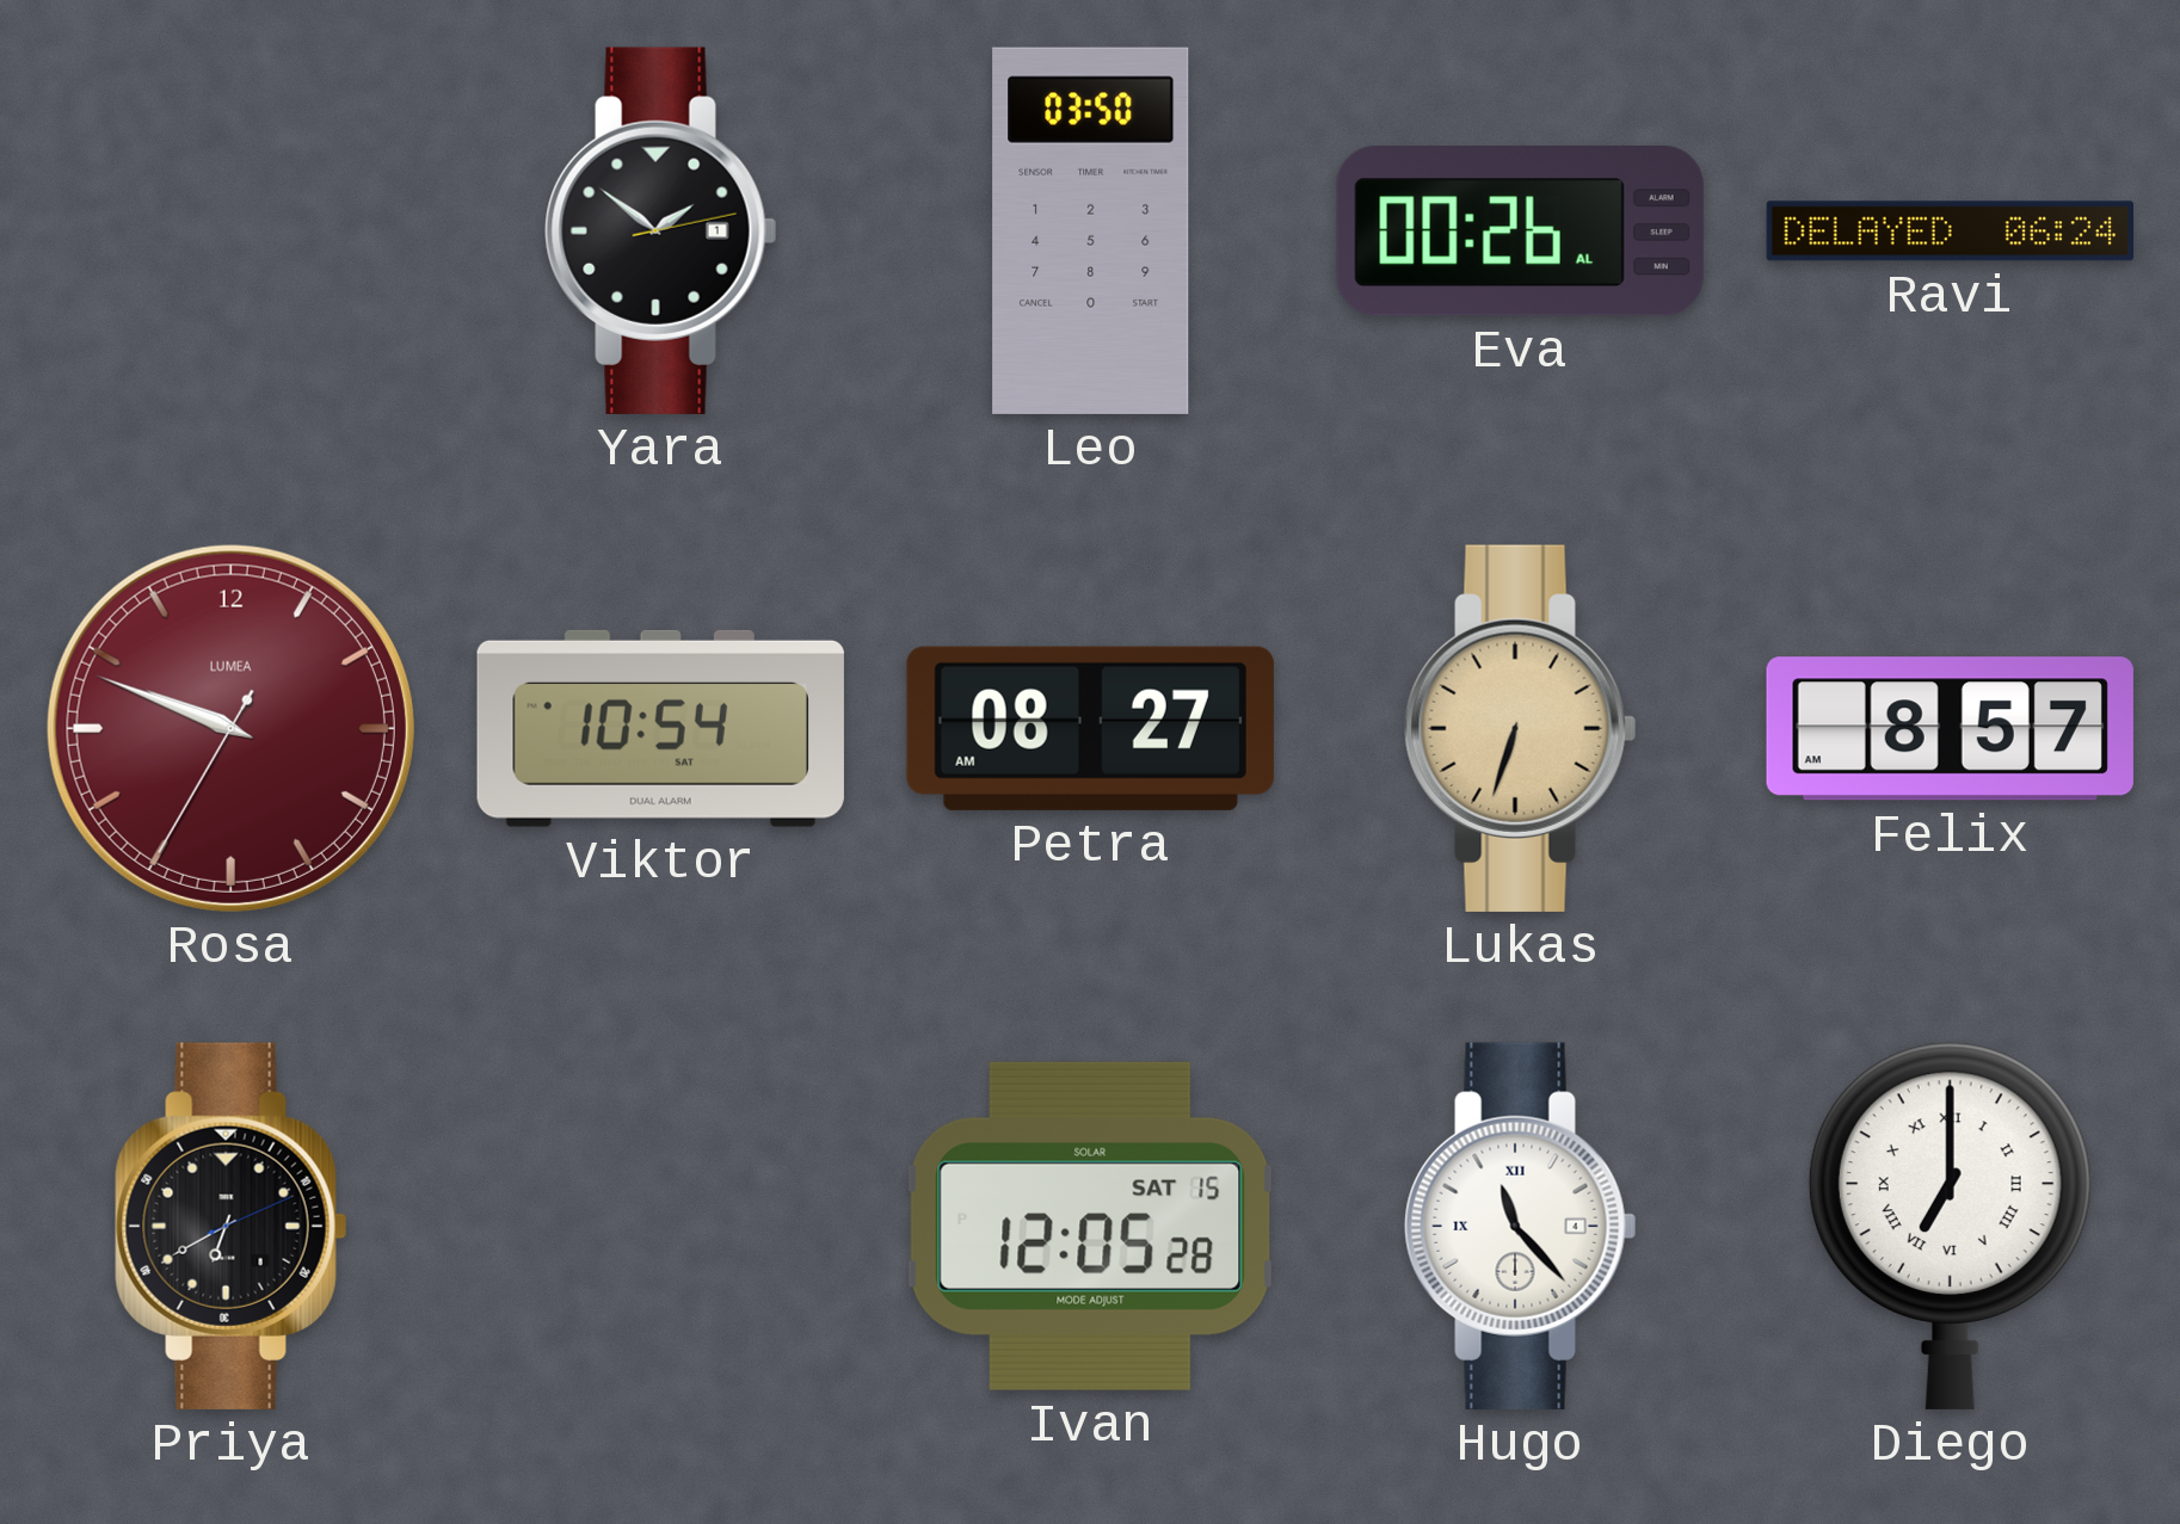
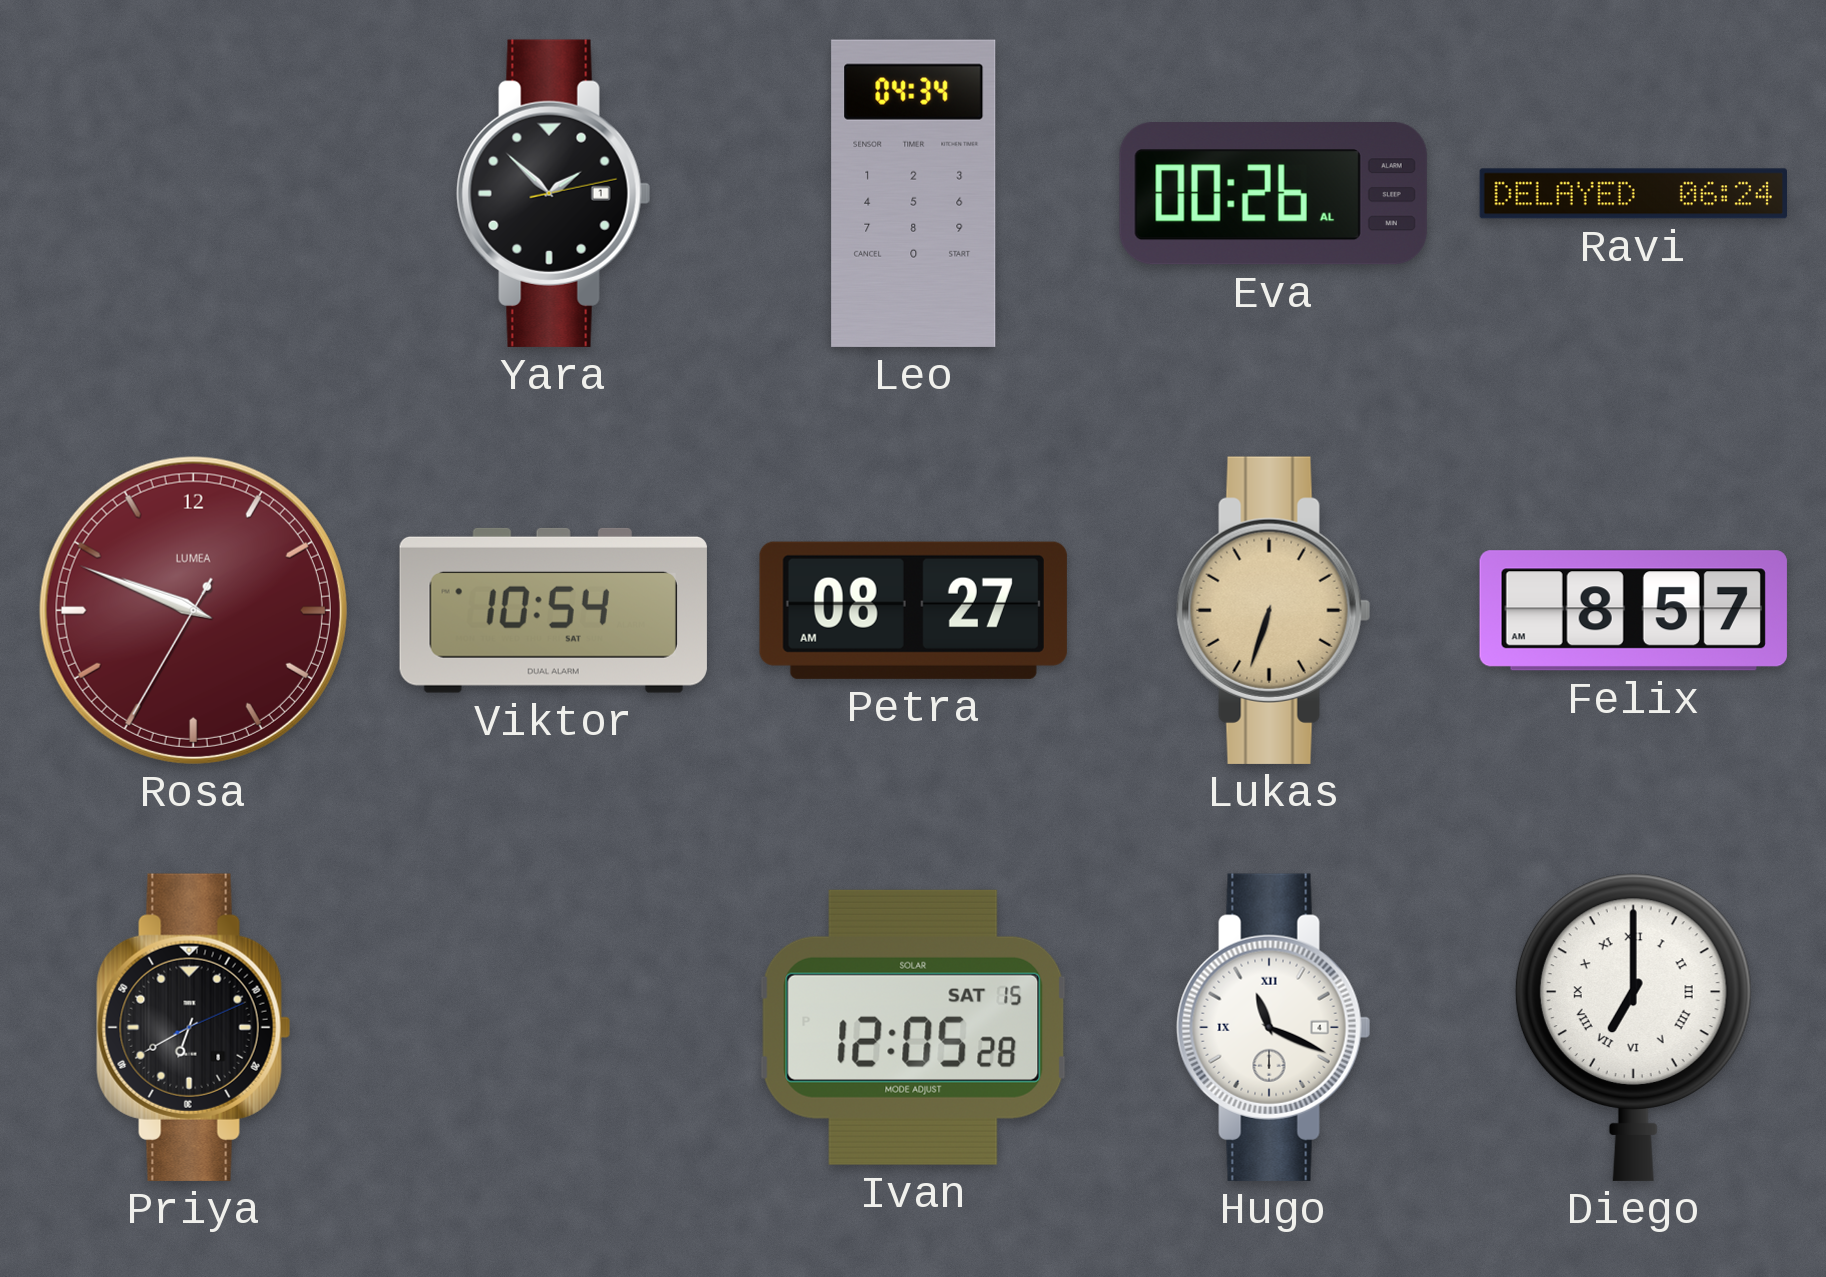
Yara: 1:51 -> 1:52 (554, 193)
Leo: 03:50 -> 04:34 (914, 193)
Hugo: 11:23 -> 11:19 (1274, 1027)
